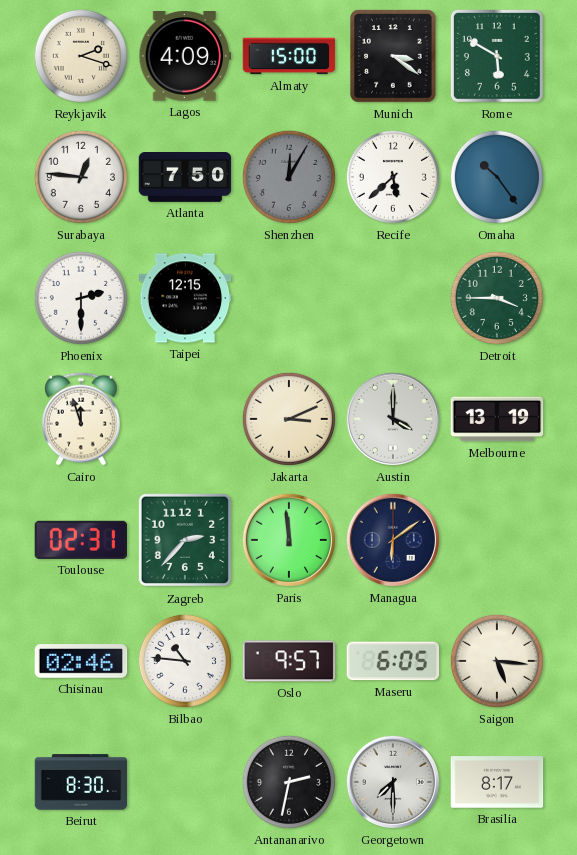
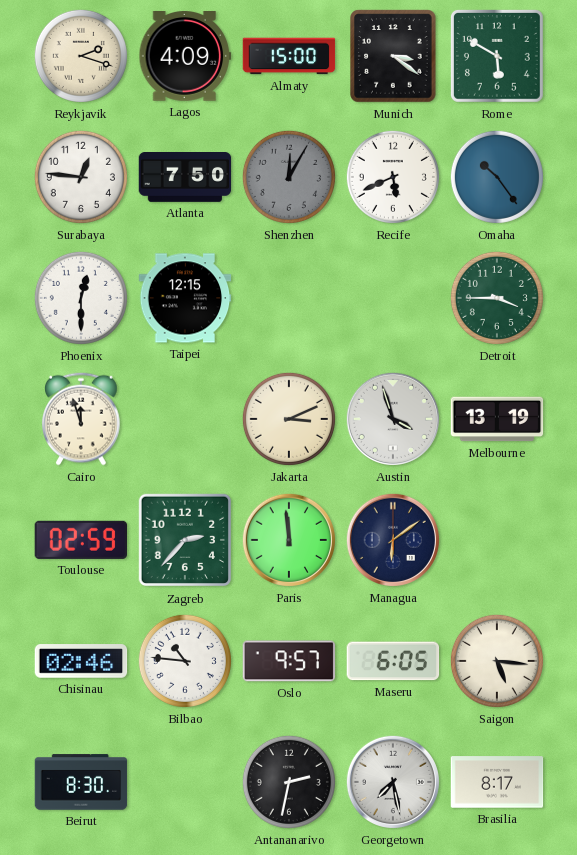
Recife: 5:38 -> 5:41 (393, 177)
Phoenix: 2:30 -> 12:30 (81, 298)
Austin: 4:00 -> 3:57 (393, 419)
Toulouse: 02:31 -> 02:59 (80, 540)
Georgetown: 7:30 -> 7:28 (393, 782)
